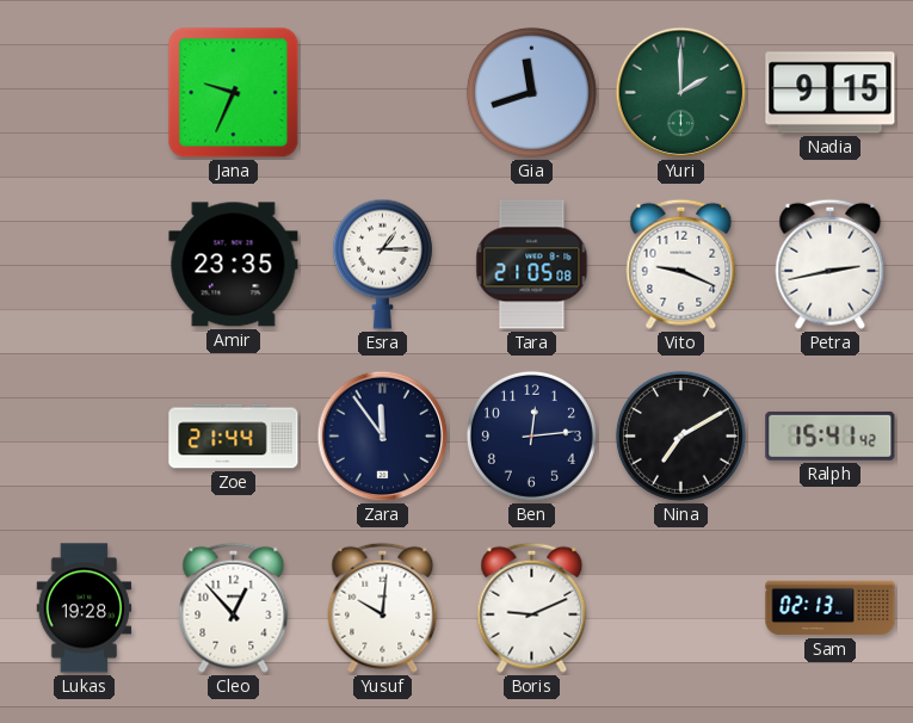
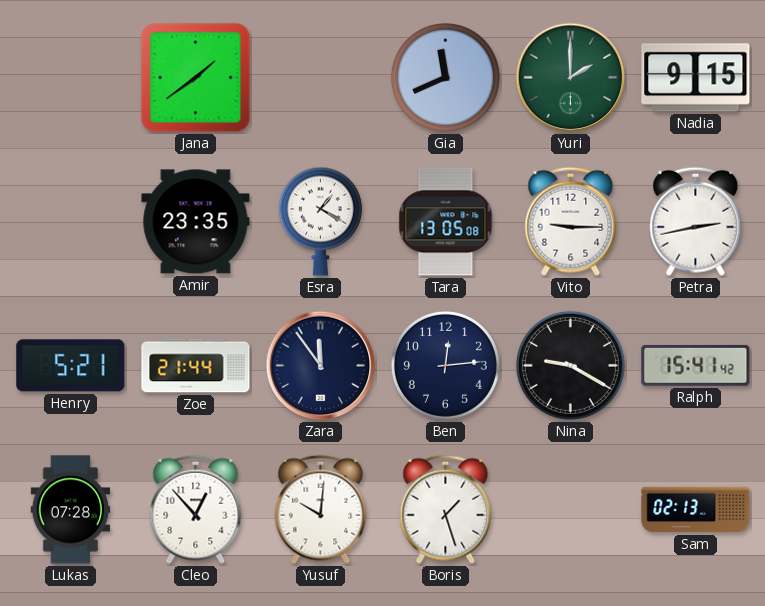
Jana: 9:34 -> 1:39 (196, 78)
Gia: 11:42 -> 11:41 (445, 77)
Esra: 1:15 -> 1:20 (320, 221)
Tara: 21:05 -> 13:05 (446, 222)
Vito: 9:19 -> 9:15 (571, 221)
Henry: none -> 5:21 (71, 366)
Nina: 7:10 -> 9:20 (570, 365)
Lukas: 19:28 -> 07:28 (71, 510)
Boris: 9:11 -> 1:27 (446, 509)
